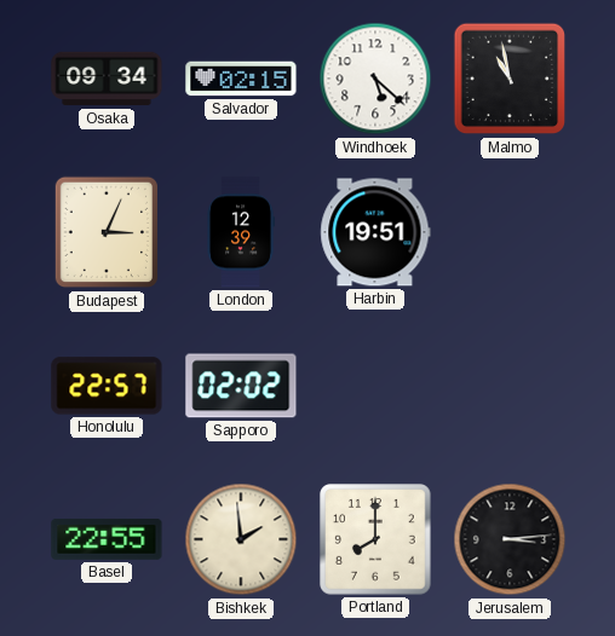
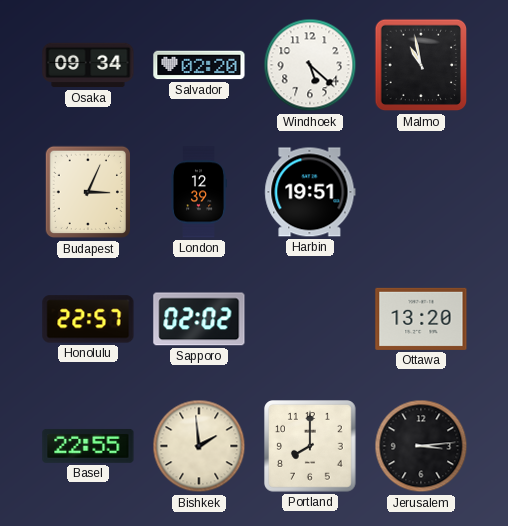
Salvador: 02:15 -> 02:20 (199, 65)
Ottawa: none -> 13:20 (421, 319)
